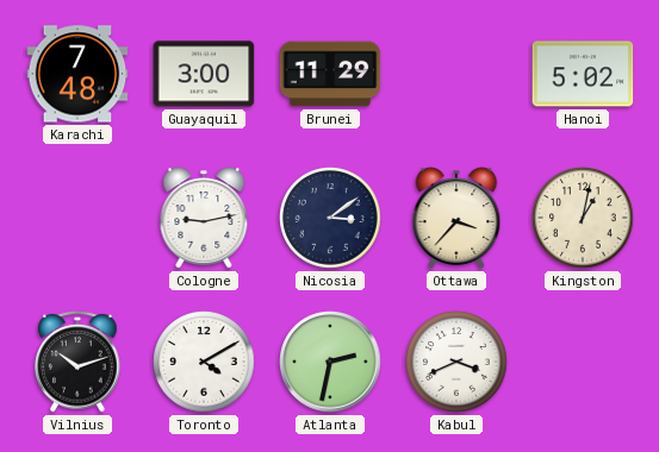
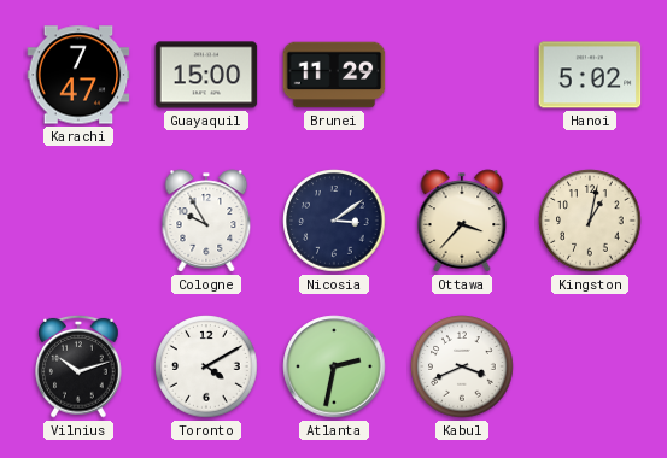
Karachi: 7:48 -> 7:47 (78, 75)
Guayaquil: 3:00 -> 15:00 (206, 75)
Cologne: 9:13 -> 9:55 (206, 221)
